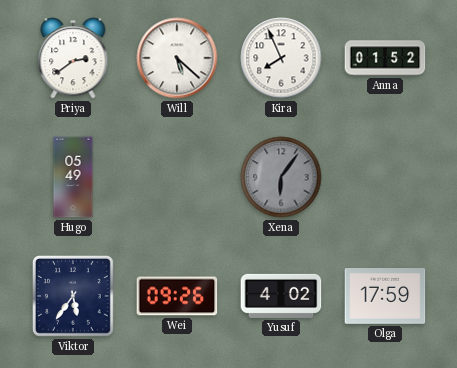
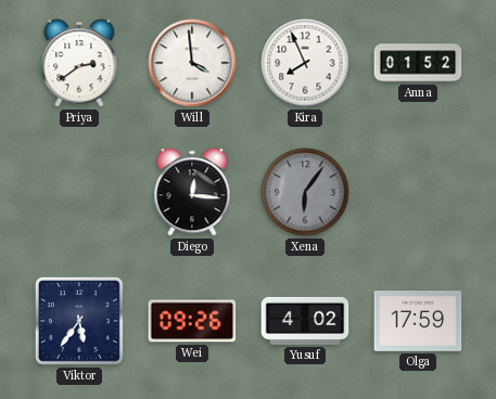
Will: 5:22 -> 3:59 (192, 63)
Hugo: 05:49 -> none (73, 177)
Diego: none -> 12:16 (192, 192)
